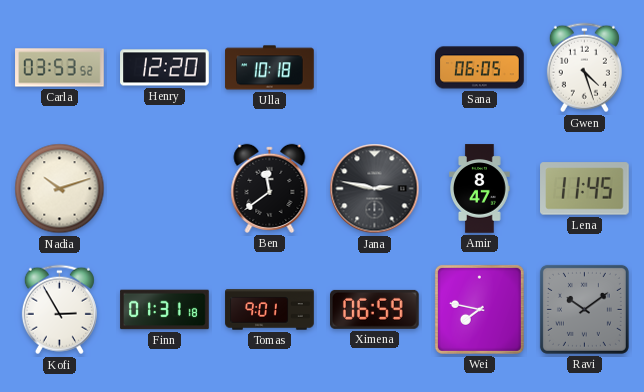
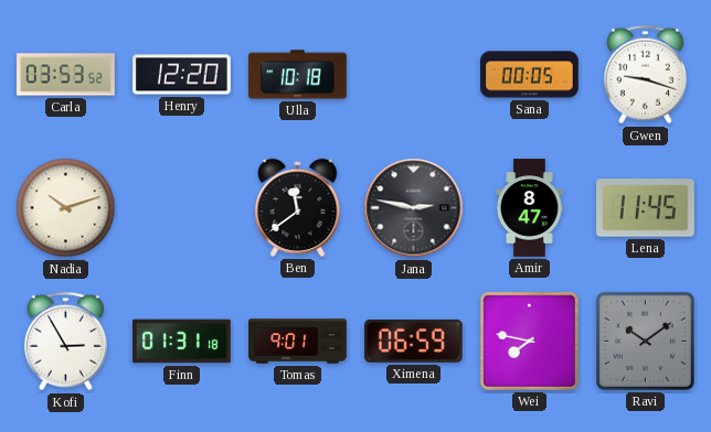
Sana: 06:05 -> 00:05 (530, 75)
Gwen: 4:27 -> 9:18 (645, 75)
